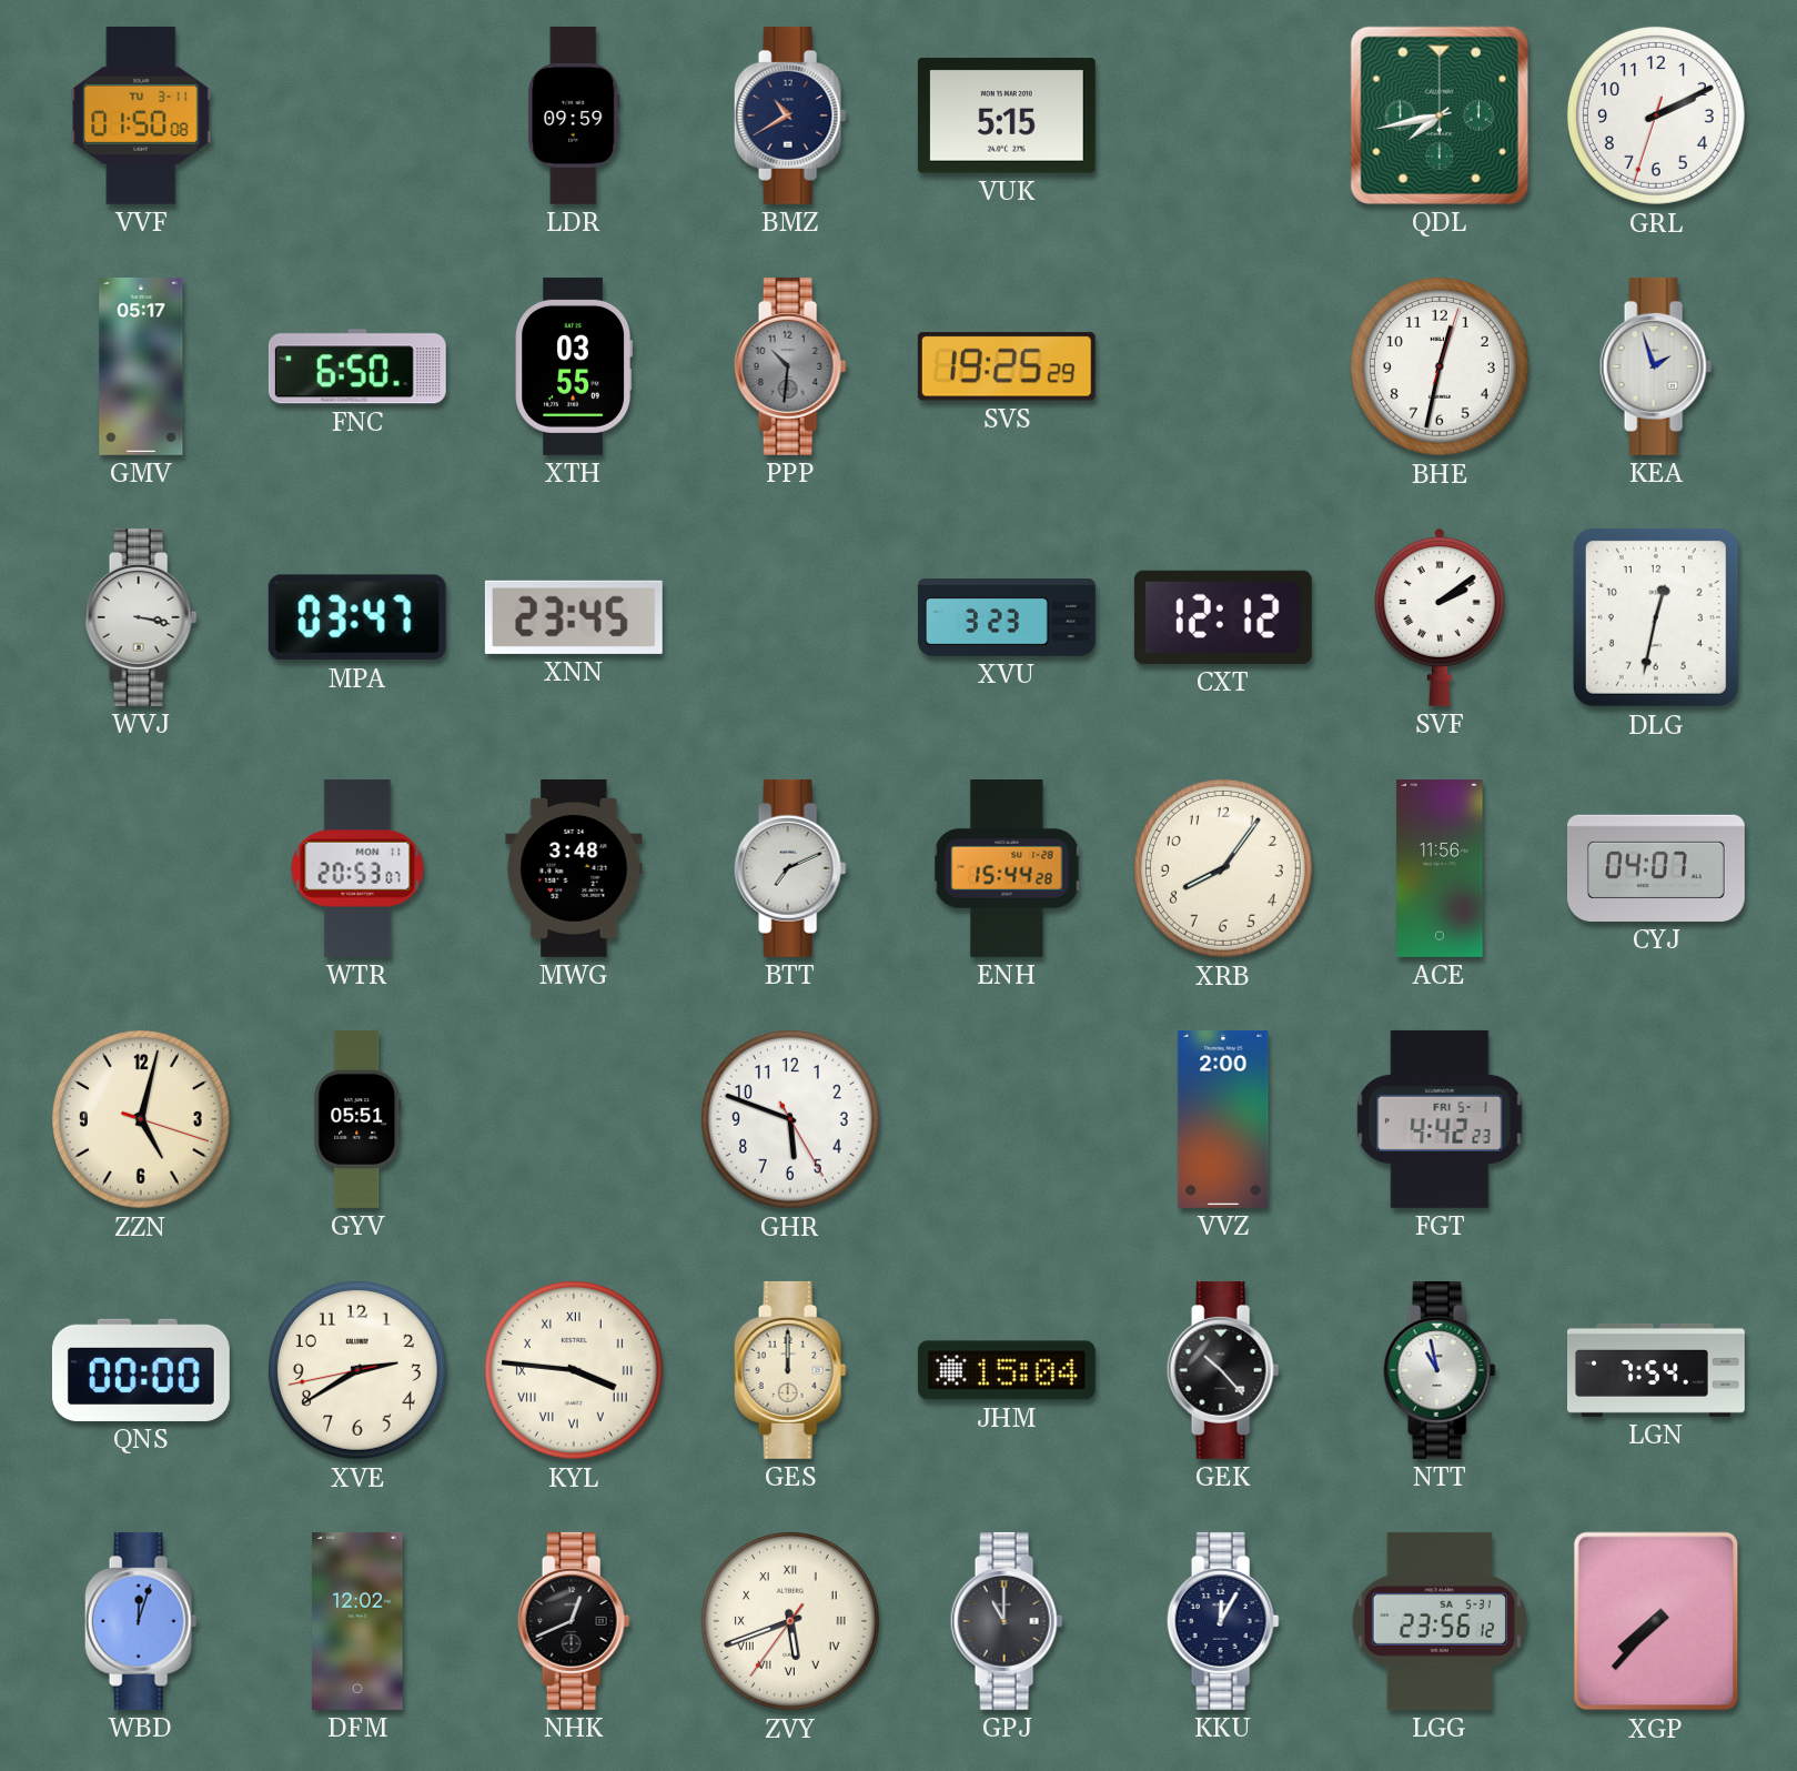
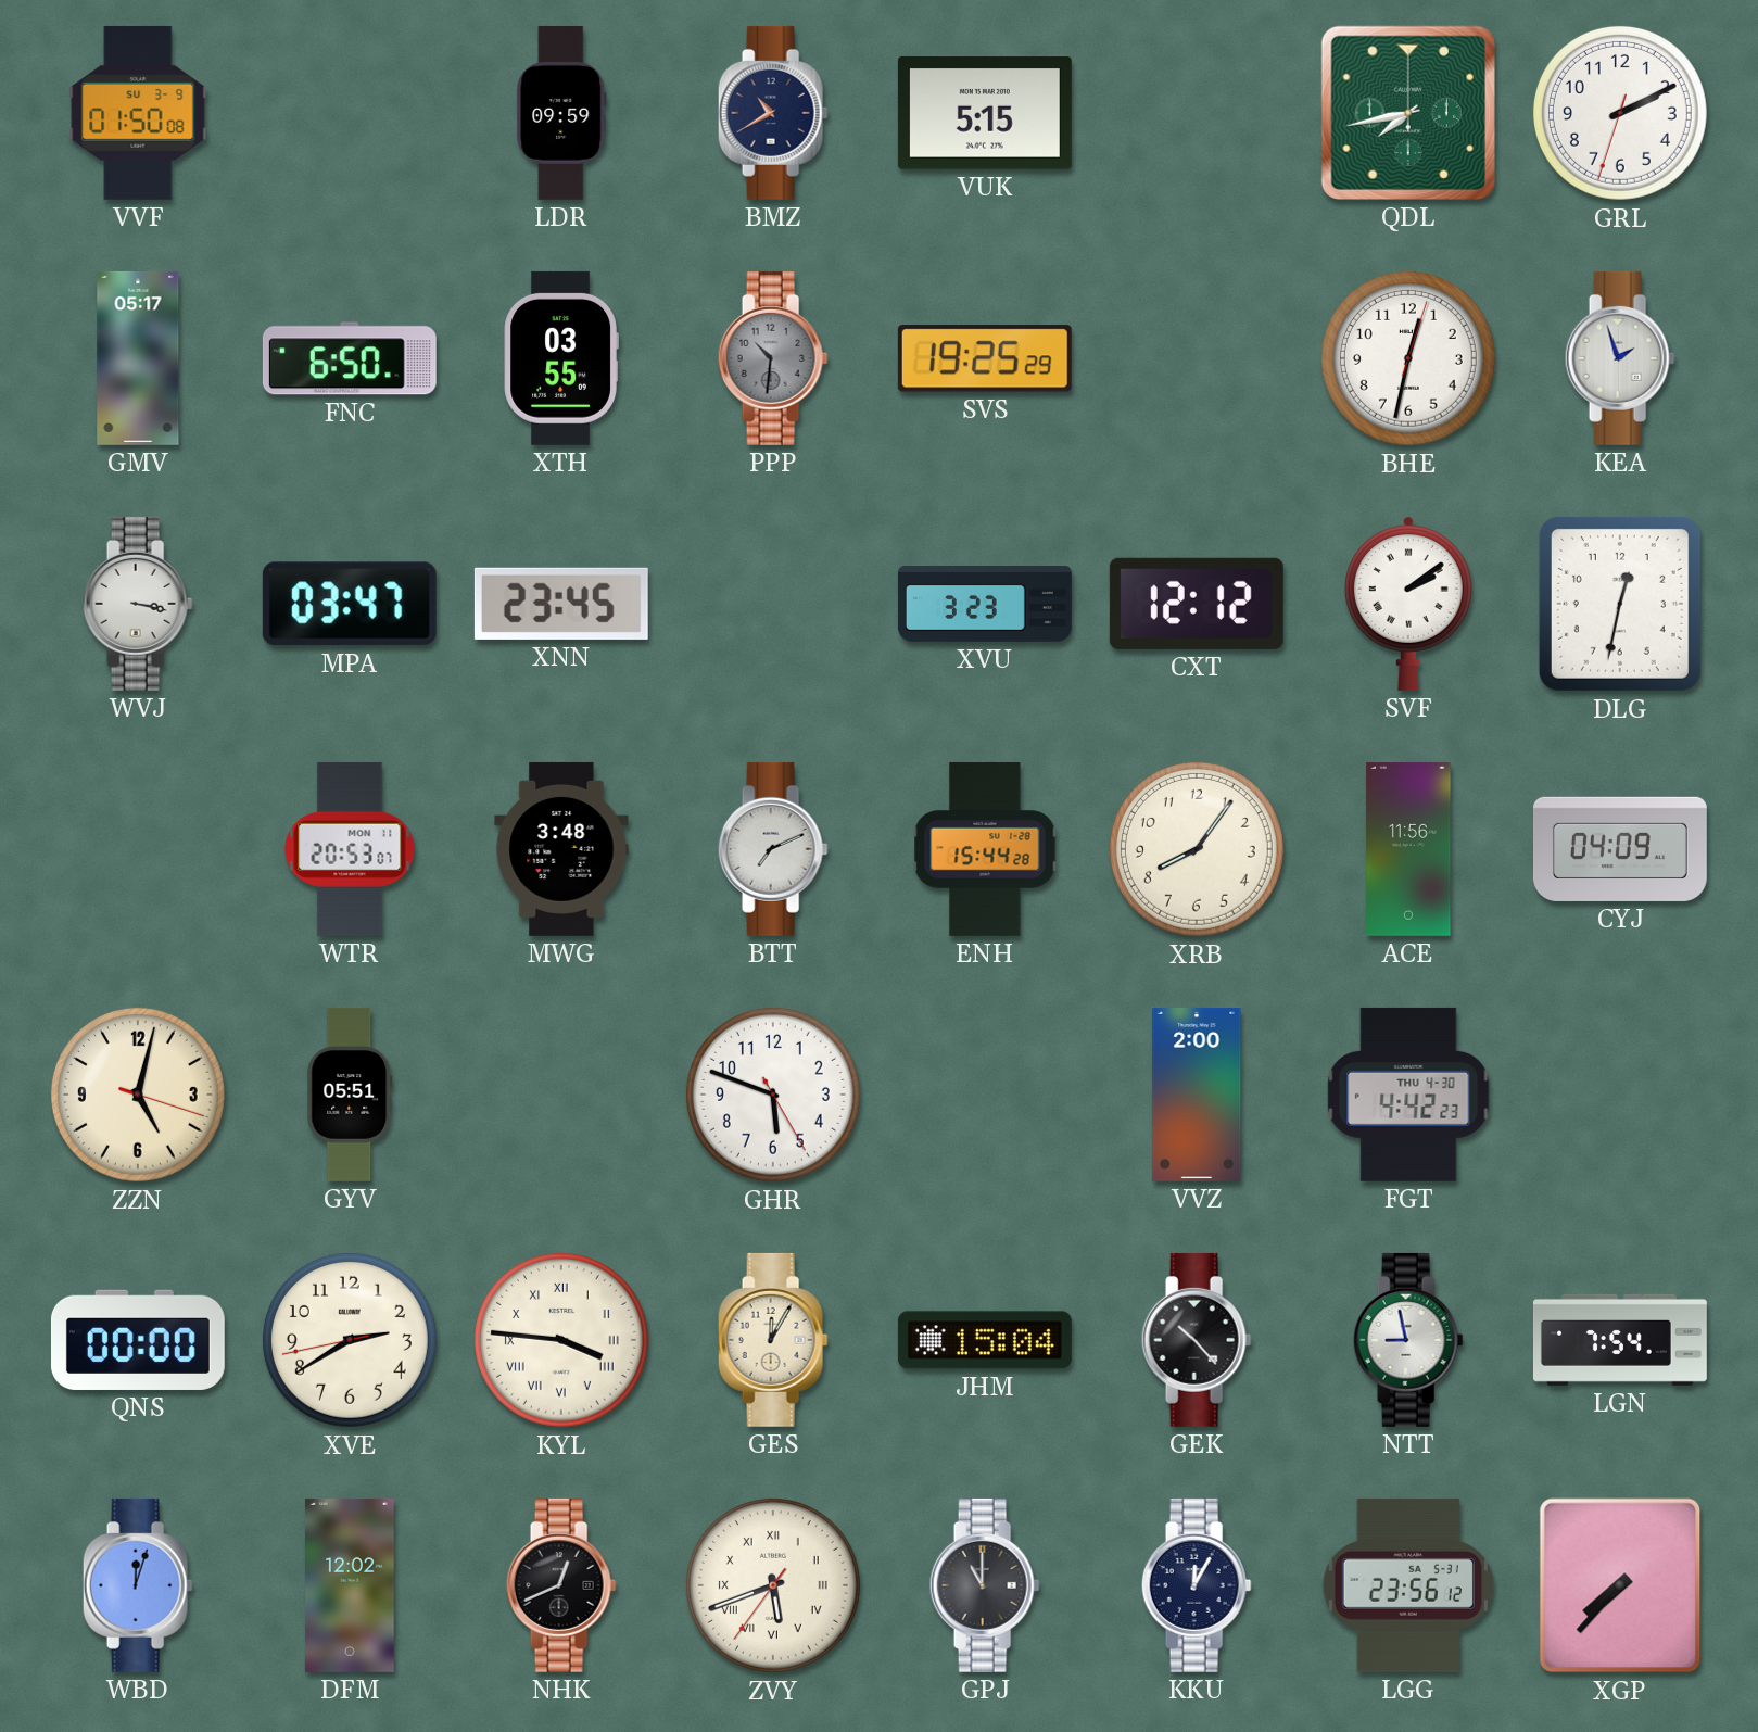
VVF date: TU 3-11 -> SU 3-9 (138, 113)
CYJ: 04:07 -> 04:09 (1620, 849)
FGT date: FRI 5-1 -> THU 4-30 (1408, 1095)
GES: 12:00 -> 12:05 (773, 1340)
NTT: 10:58 -> 8:58 (1408, 1340)
